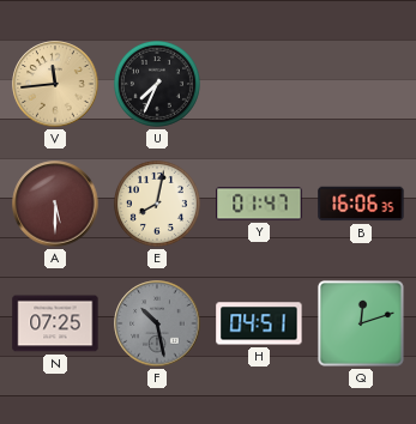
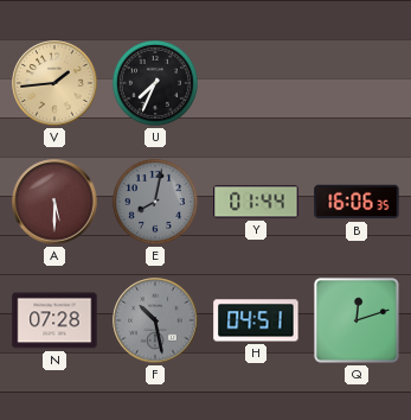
V: 11:44 -> 1:44 (54, 83)
E dial: cream -> grey (155, 202)
Y: 01:47 -> 01:44 (256, 202)
N: 07:25 -> 07:28 (54, 320)
